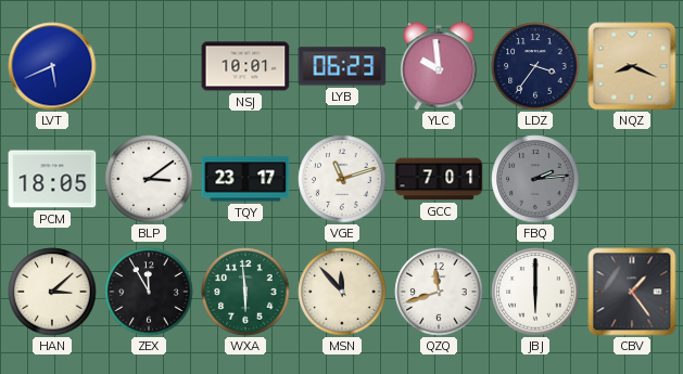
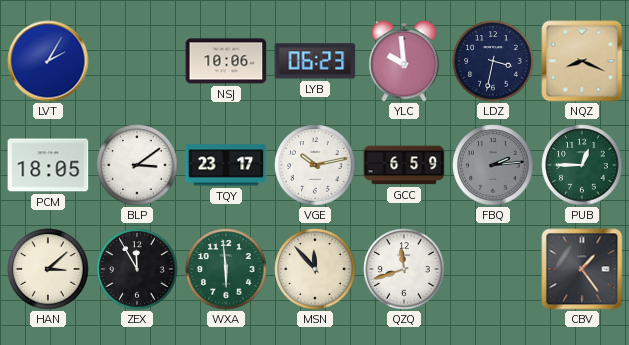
LVT: 5:41 -> 2:05 (48, 61)
NSJ: 10:01 -> 10:06 (226, 61)
LDZ: 3:36 -> 3:32 (493, 61)
VGE: 11:12 -> 10:13 (315, 165)
GCC: 7:01 -> 6:59 (404, 165)
PUB: none -> 12:45 (582, 165)
JBJ: 6:00 -> none (535, 292)
